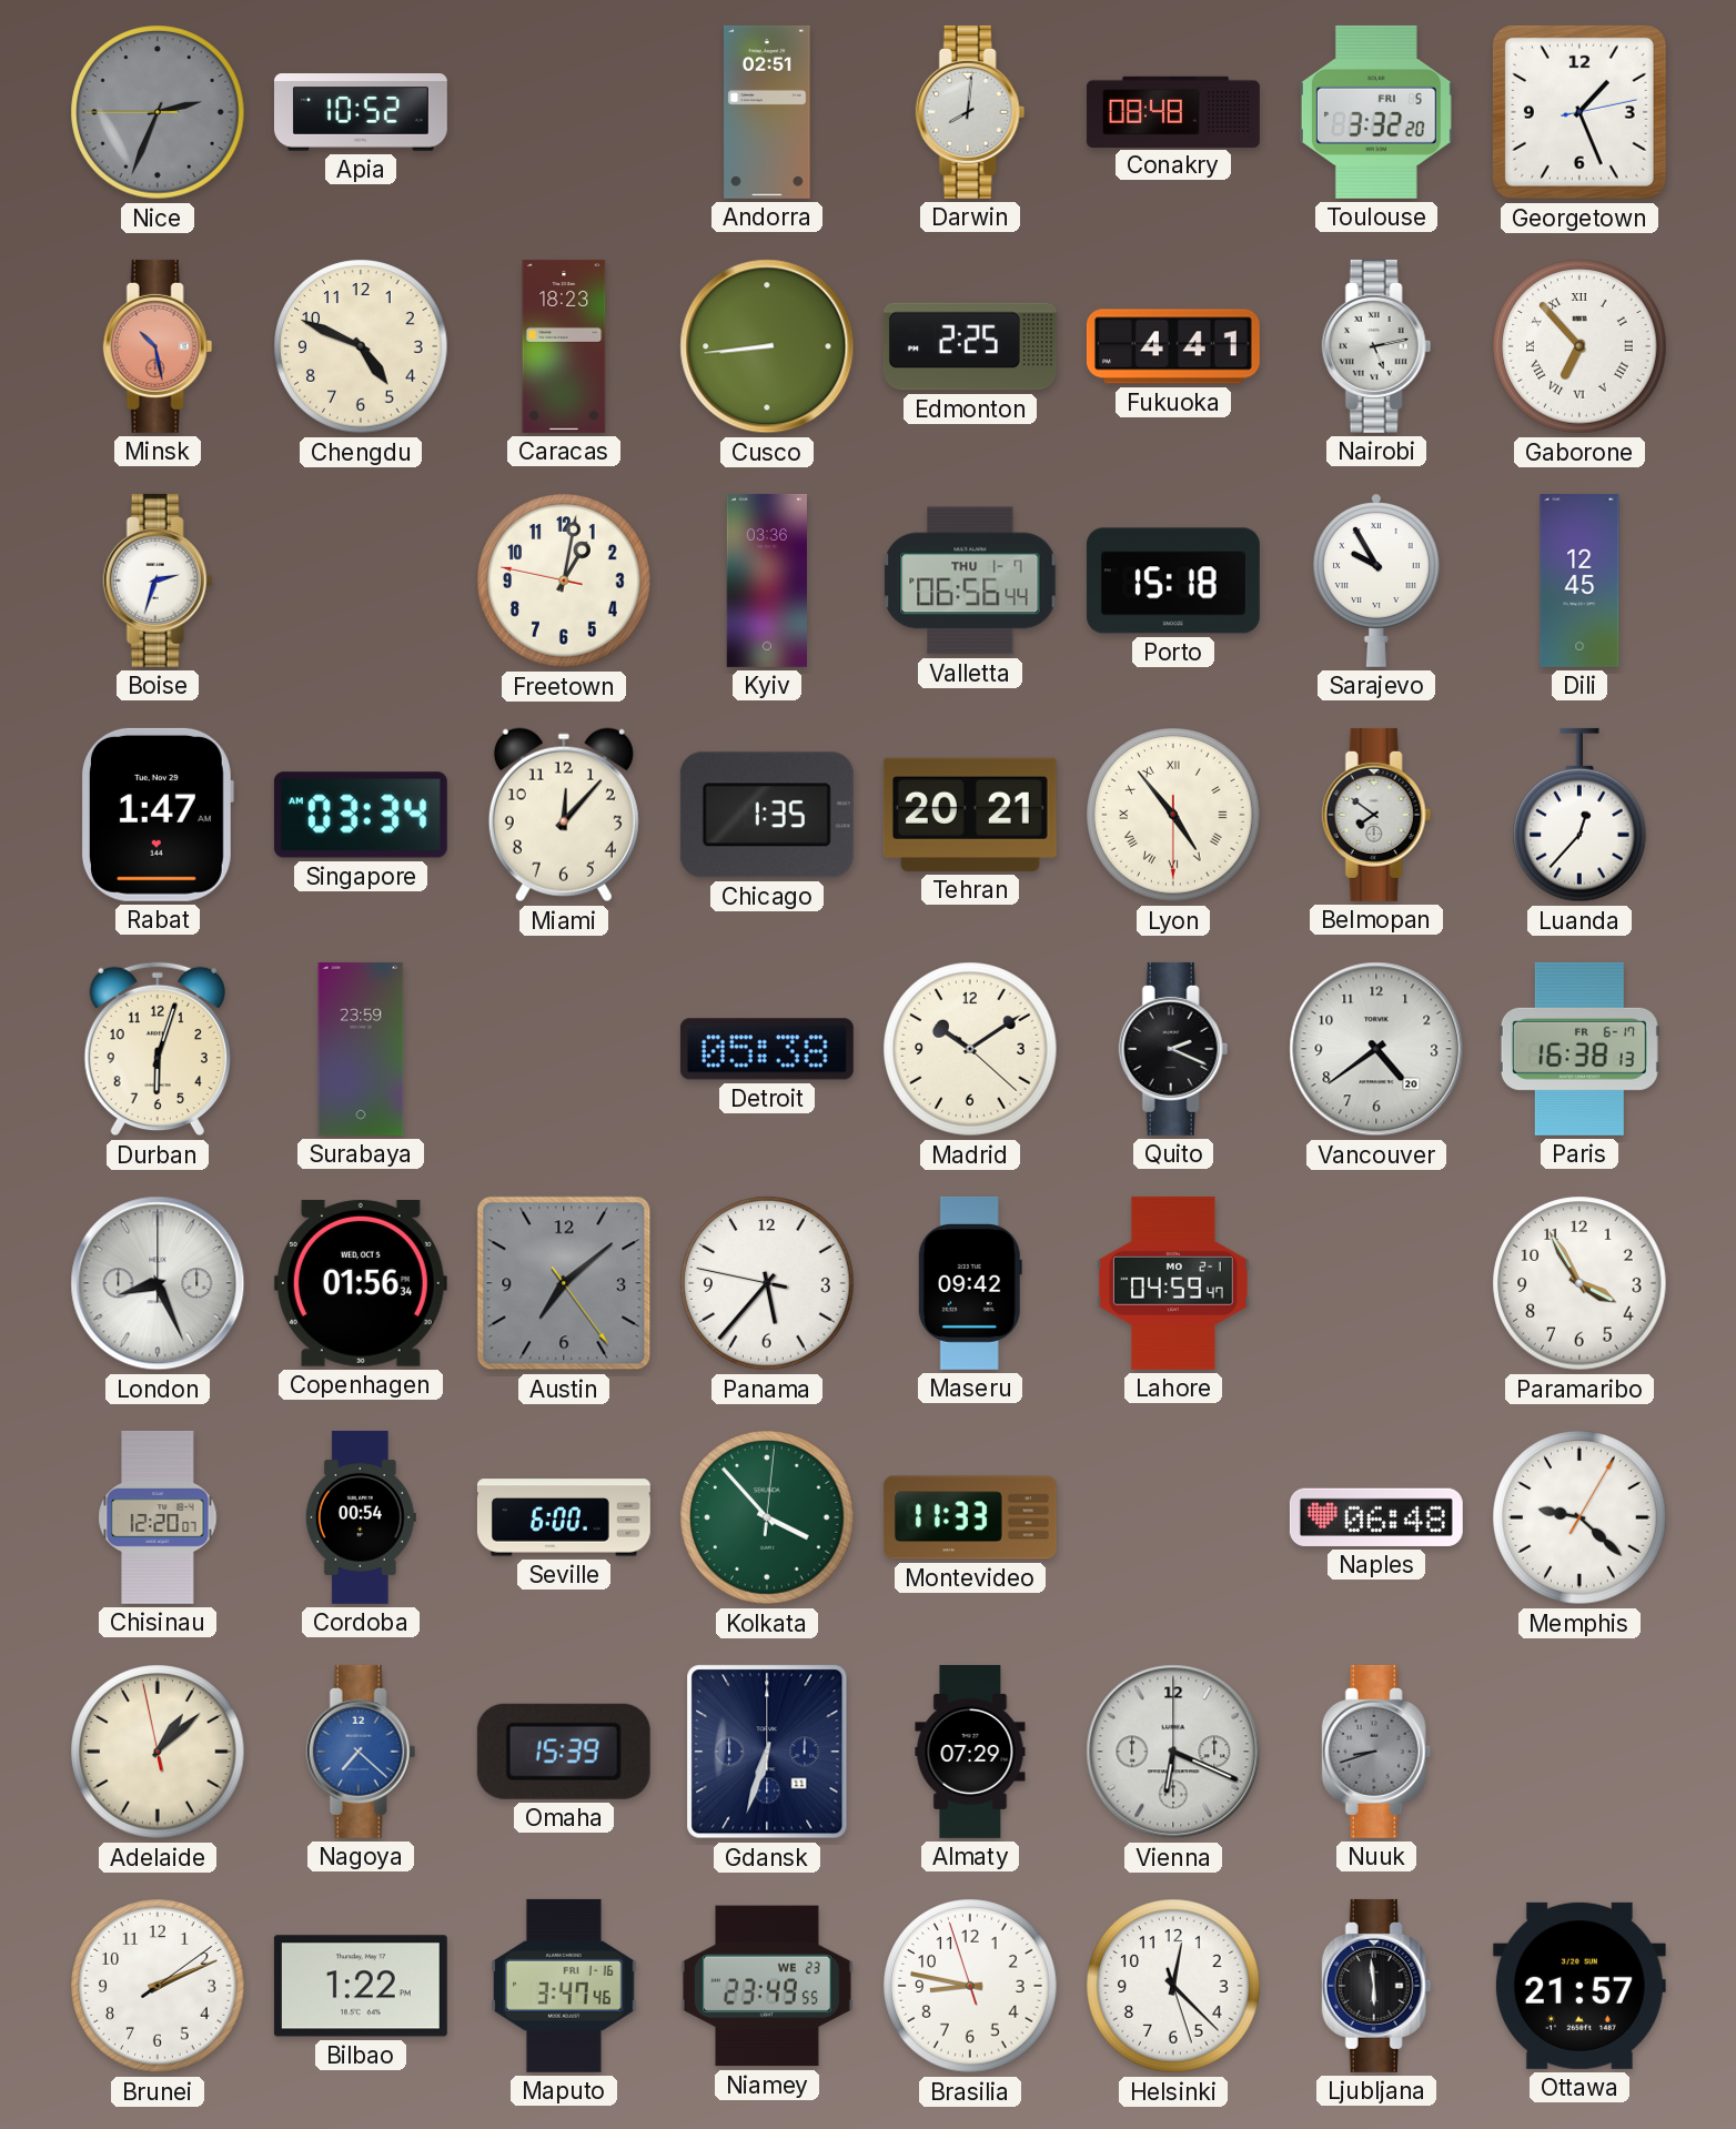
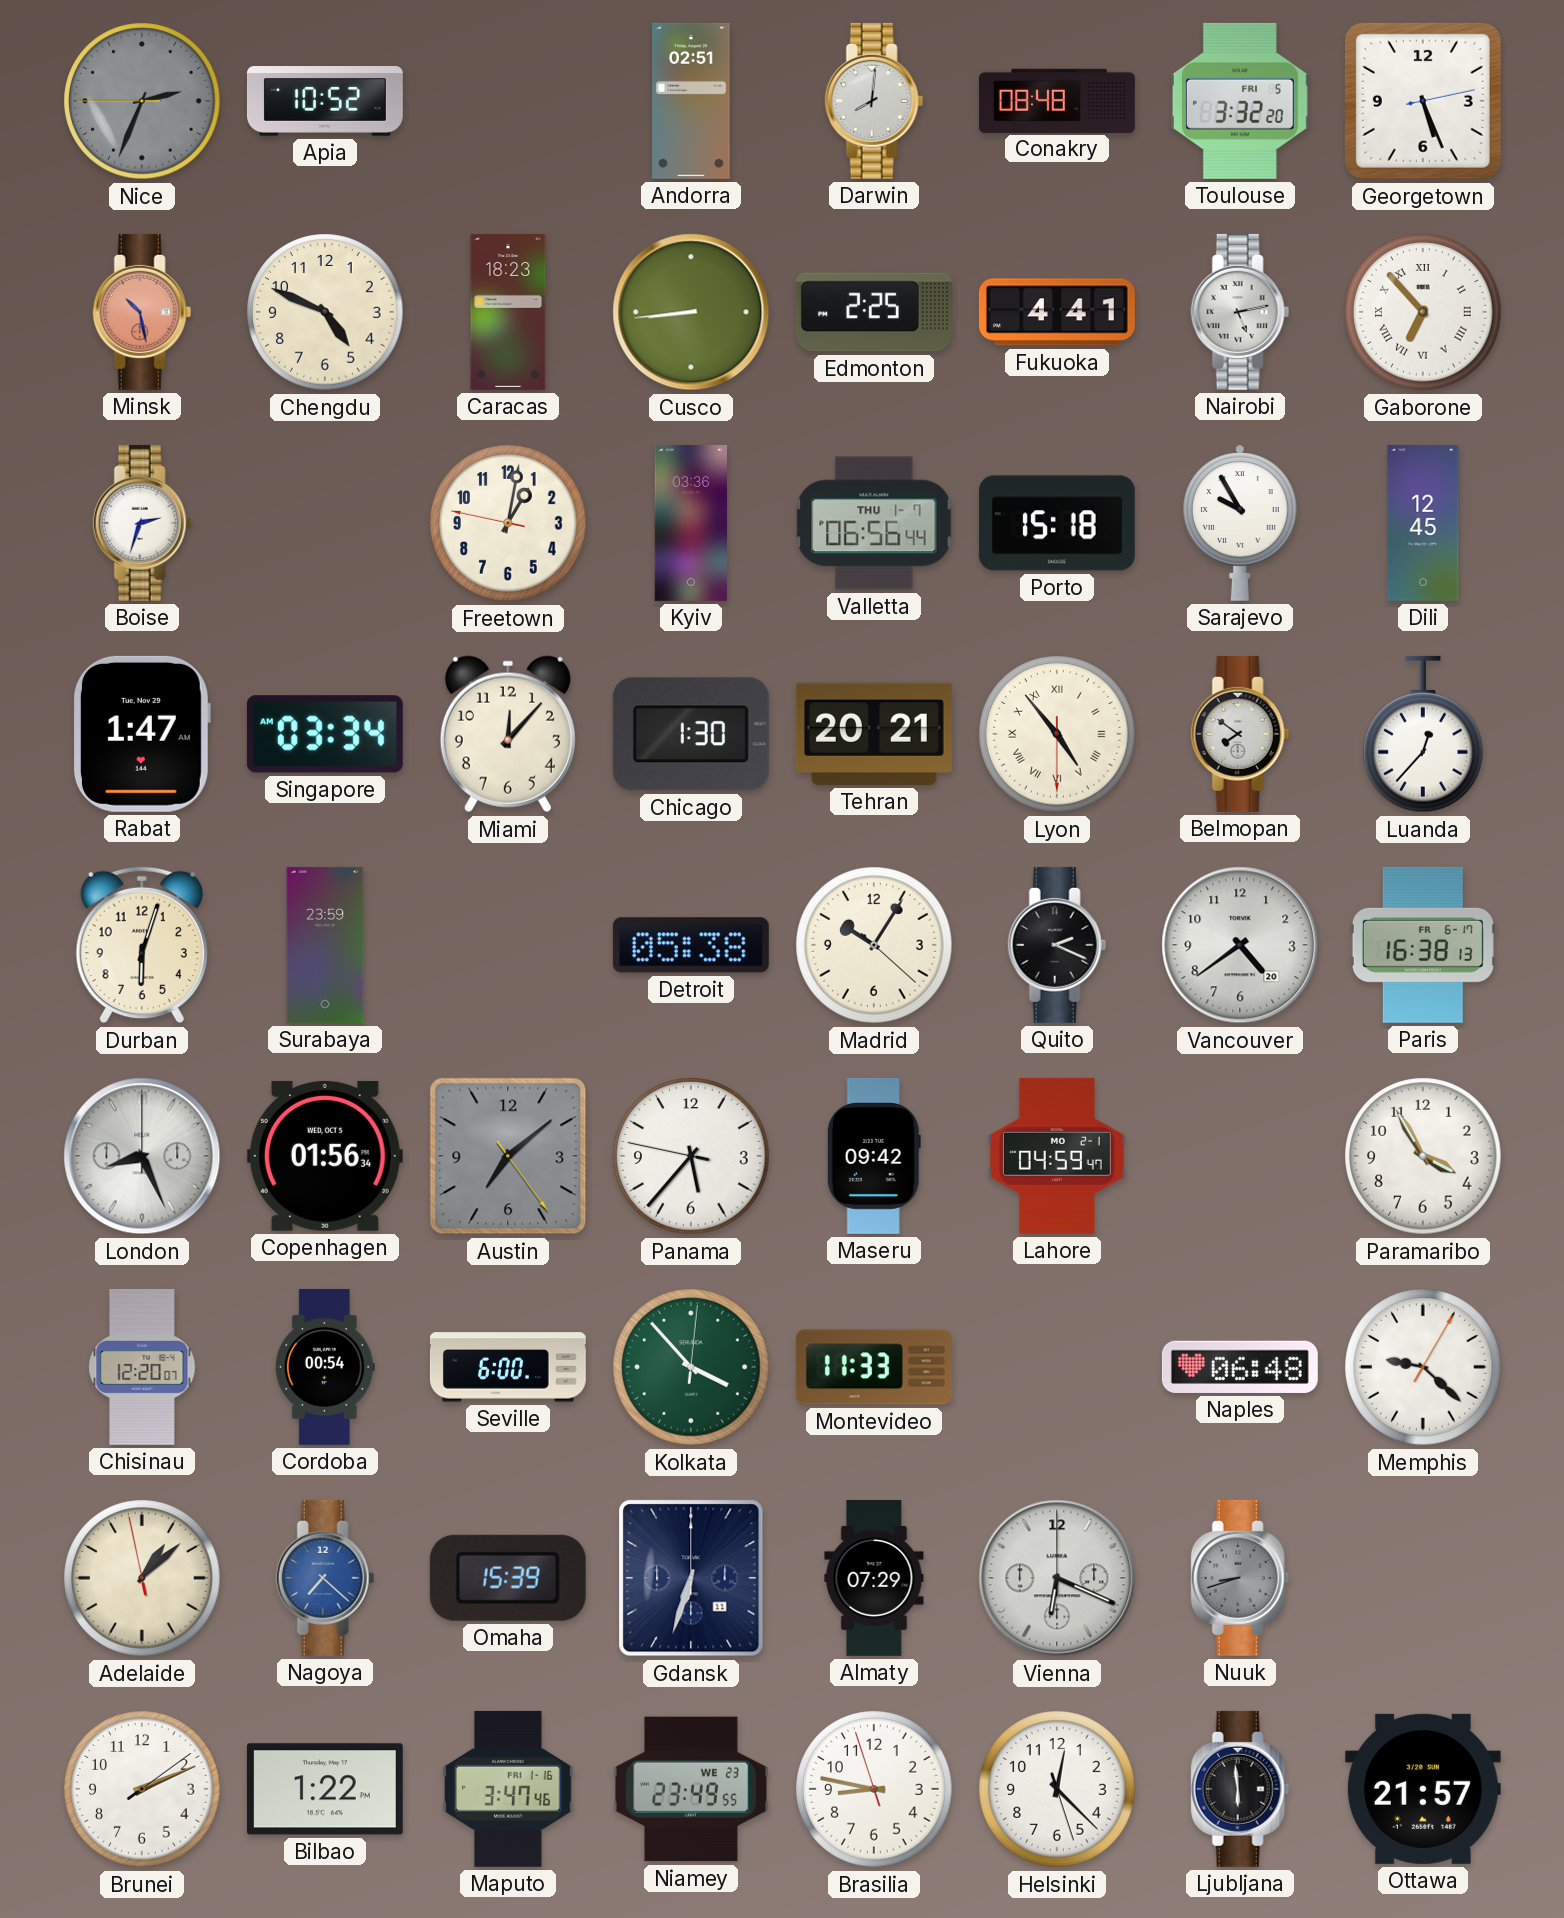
Georgetown: 1:26 -> 5:26 (1423, 101)
Chicago: 1:35 -> 1:30 (691, 734)
Madrid: 10:09 -> 10:05 (874, 945)
